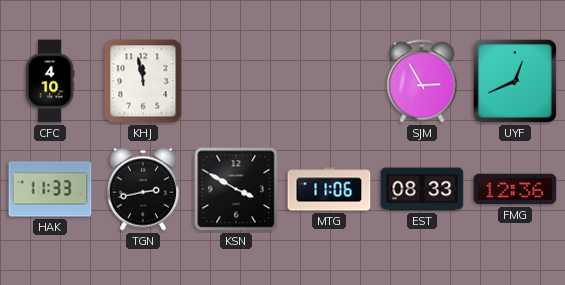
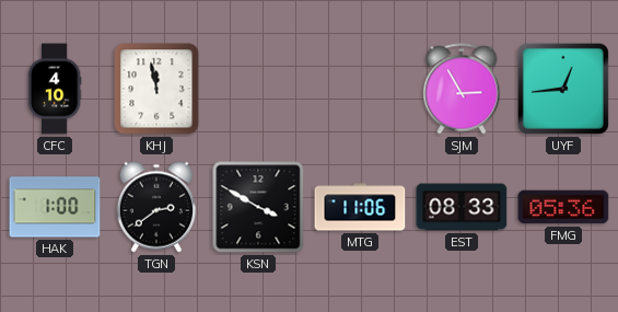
UYF: 12:41 -> 12:44 (563, 89)
HAK: 11:33 -> 1:00 (55, 207)
TGN: 2:43 -> 2:39 (156, 207)
FMG: 12:36 -> 05:36 (563, 207)
